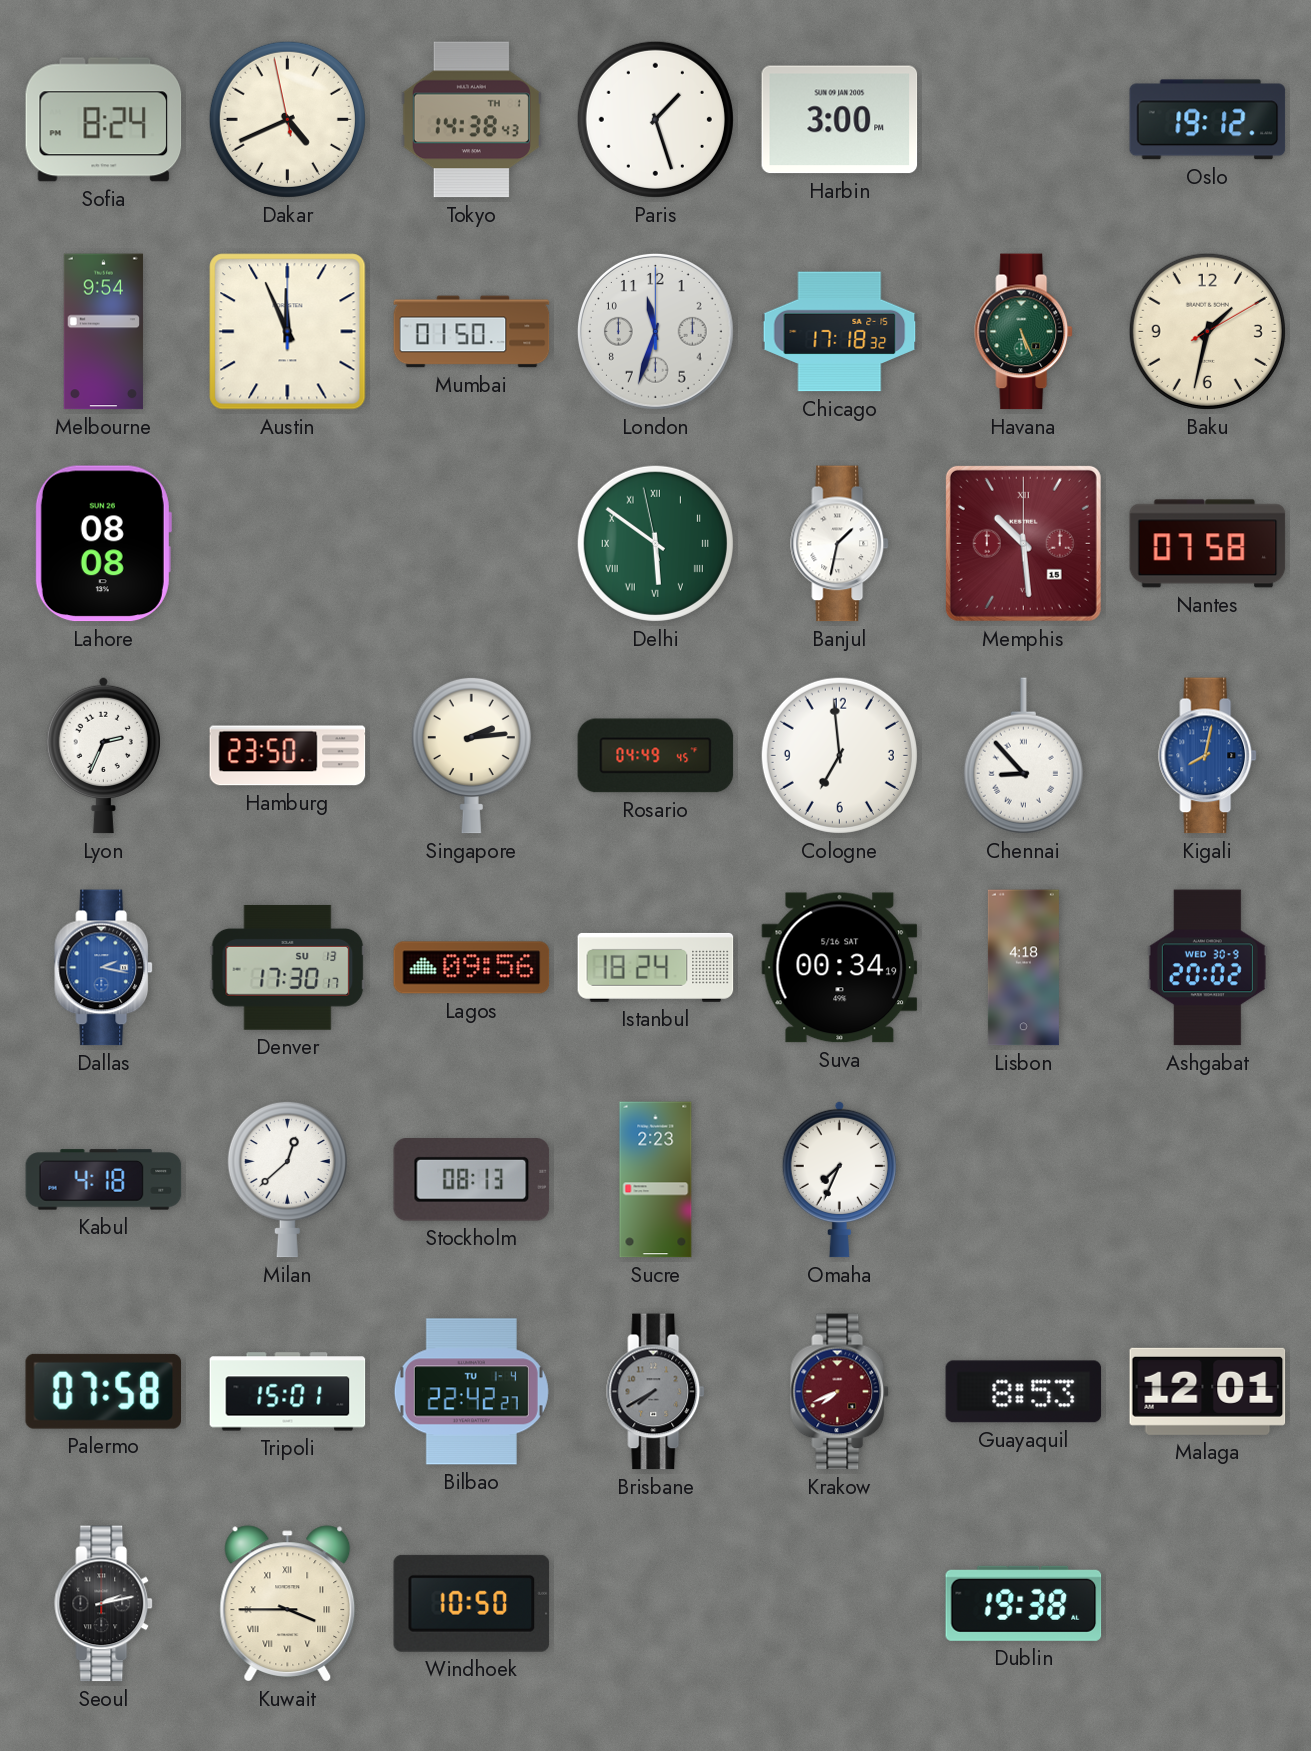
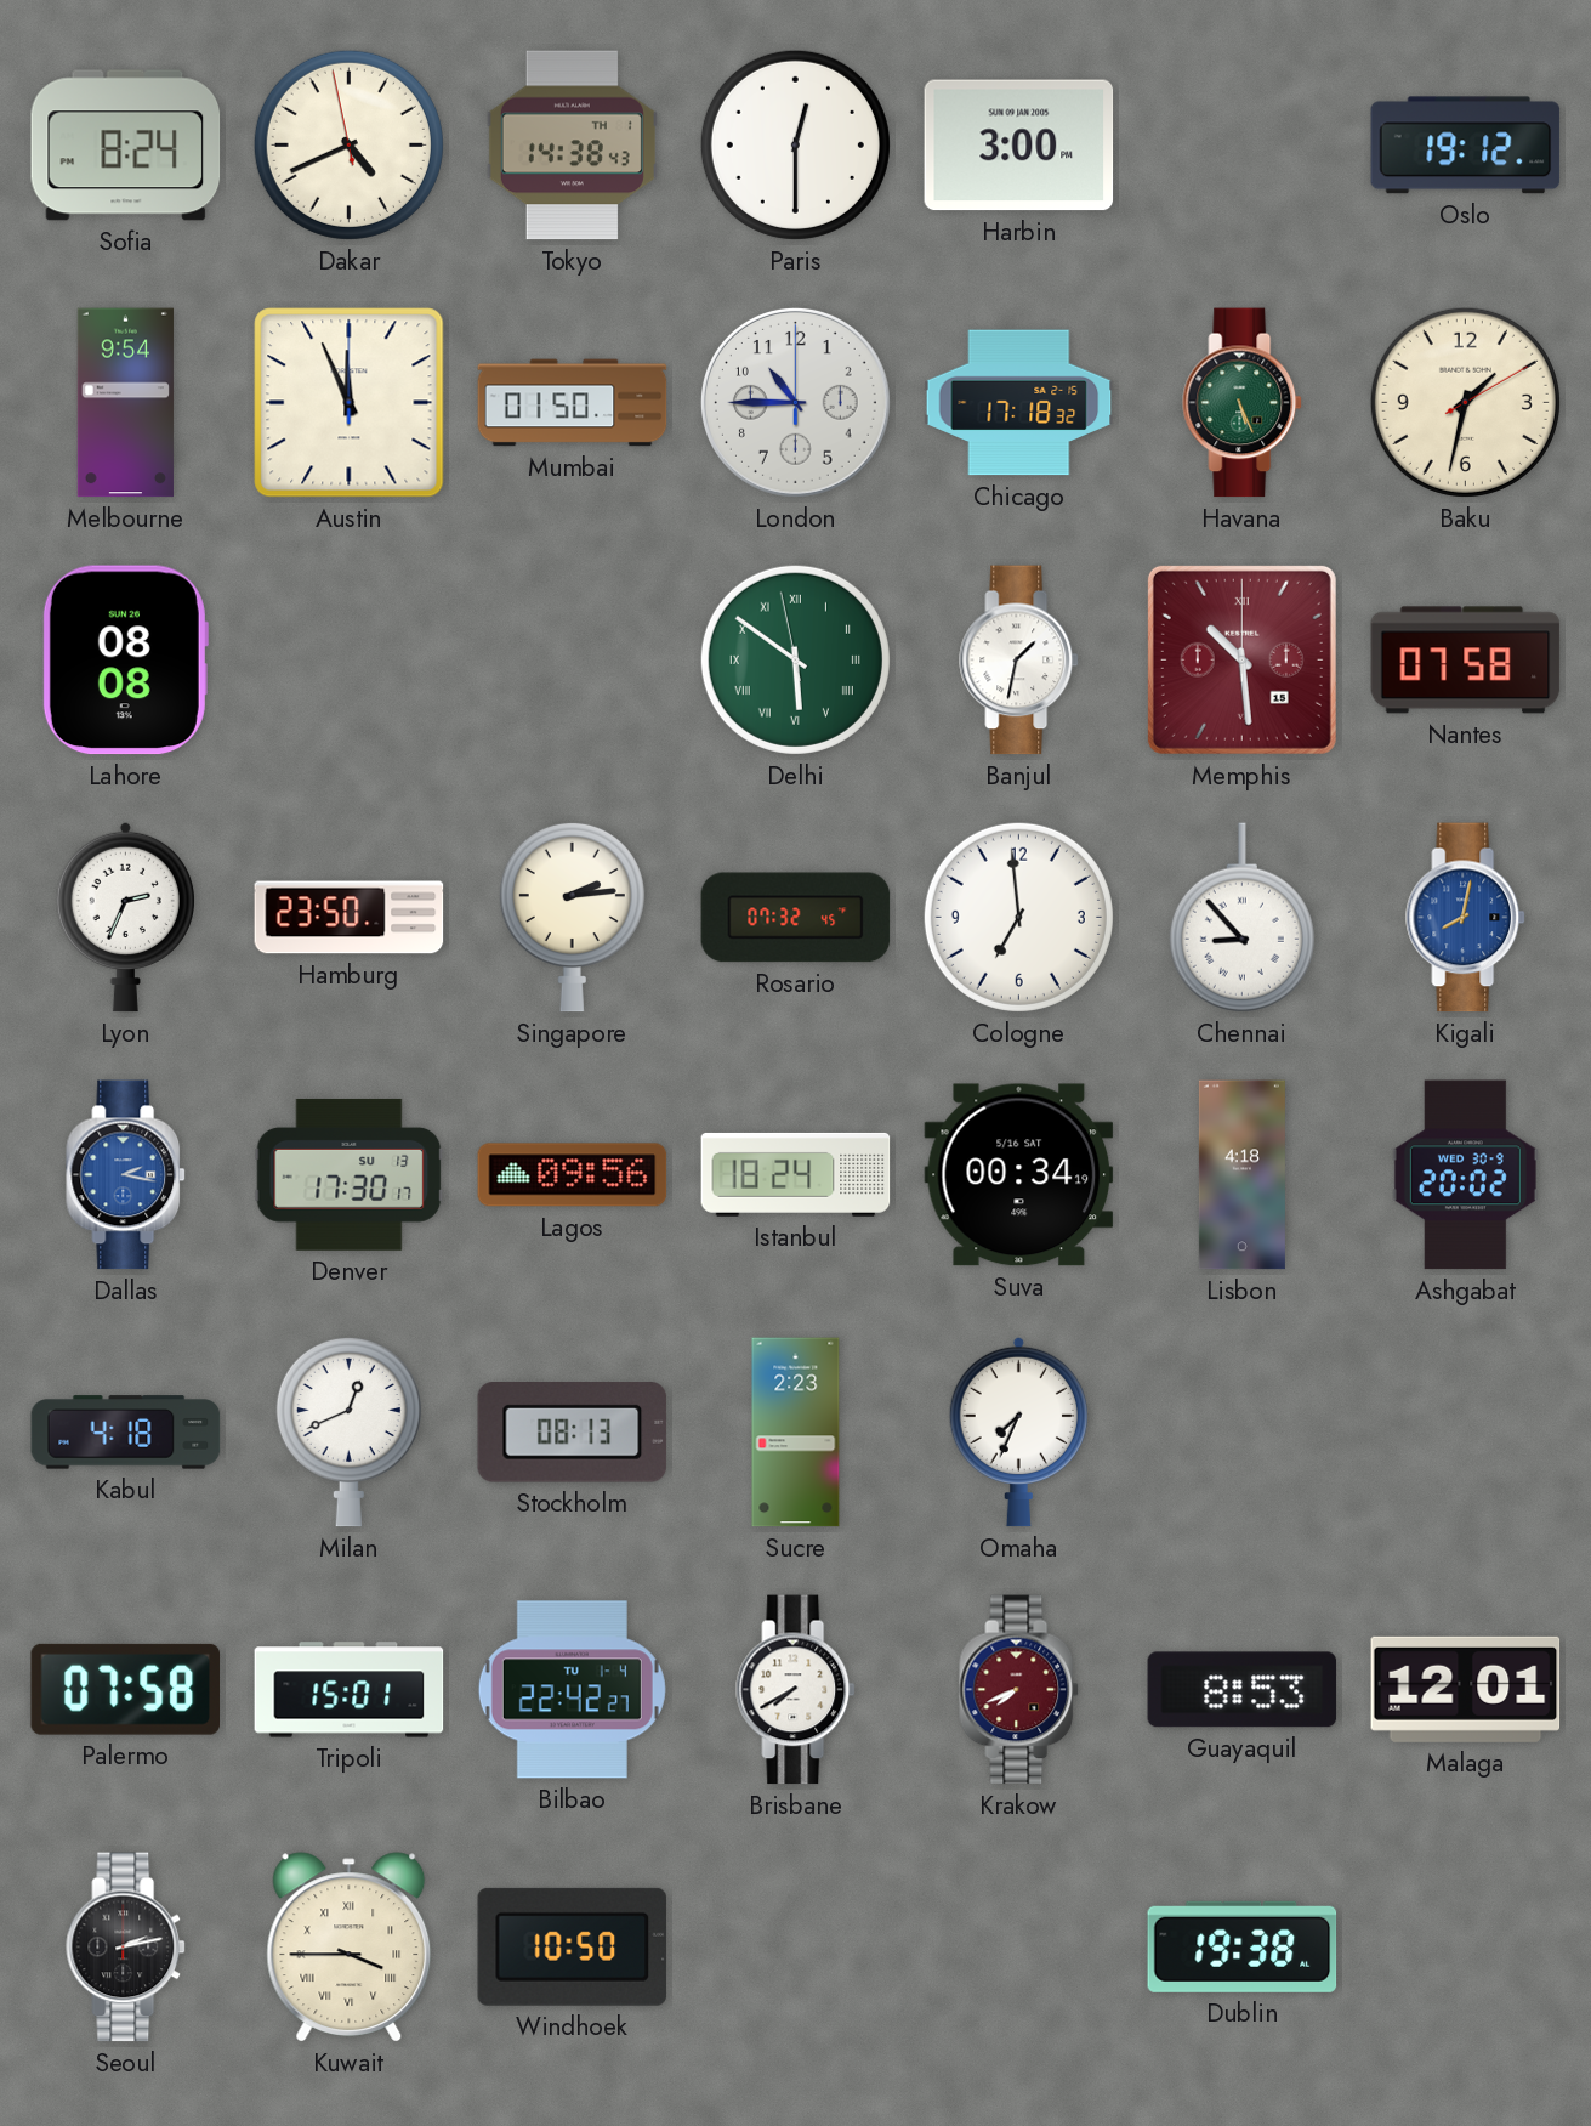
Paris: 1:27 -> 12:30 (795, 144)
London: 11:33 -> 10:45 (796, 403)
Rosario: 04:49 -> 07:32 (796, 918)
Milan: 12:38 -> 12:41 (348, 1431)
Brisbane dial: grey -> white (796, 1690)
